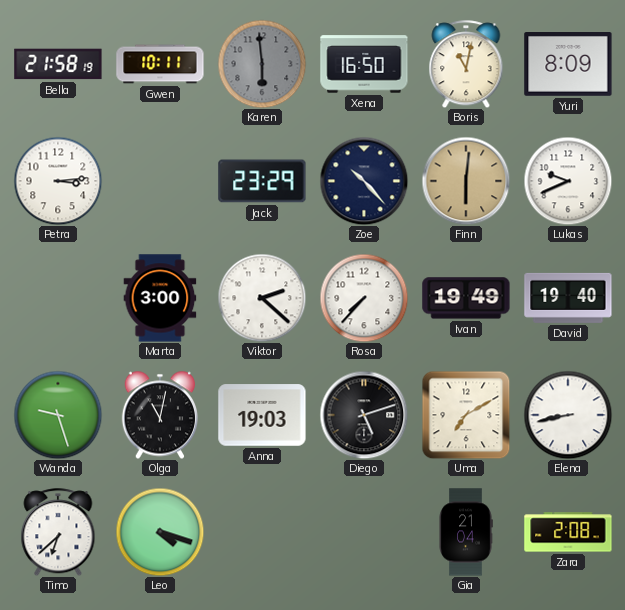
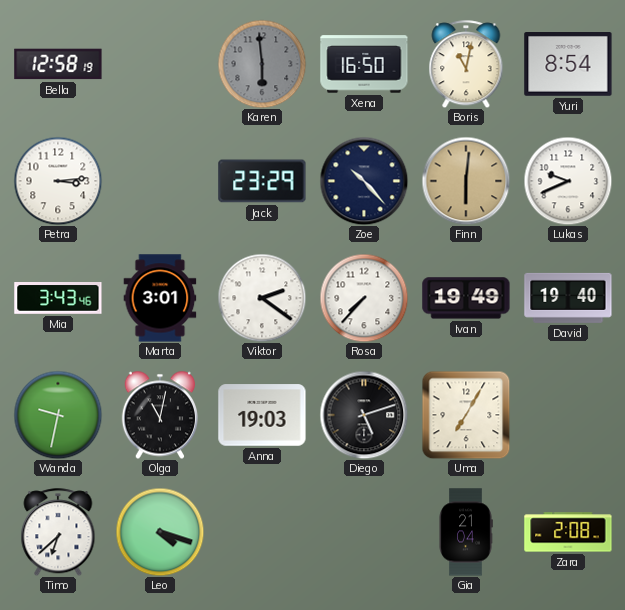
Bella: 21:58 -> 12:58 (58, 64)
Gwen: 10:11 -> none (160, 64)
Yuri: 8:09 -> 8:54 (568, 65)
Mia: none -> 3:43 (58, 299)
Marta: 3:00 -> 3:01 (160, 298)
Viktor: 2:22 -> 2:21 (262, 298)
Wanda: 9:27 -> 9:32 (58, 415)
Uma: 7:10 -> 7:05 (466, 415)
Elena: 8:43 -> none (568, 415)
